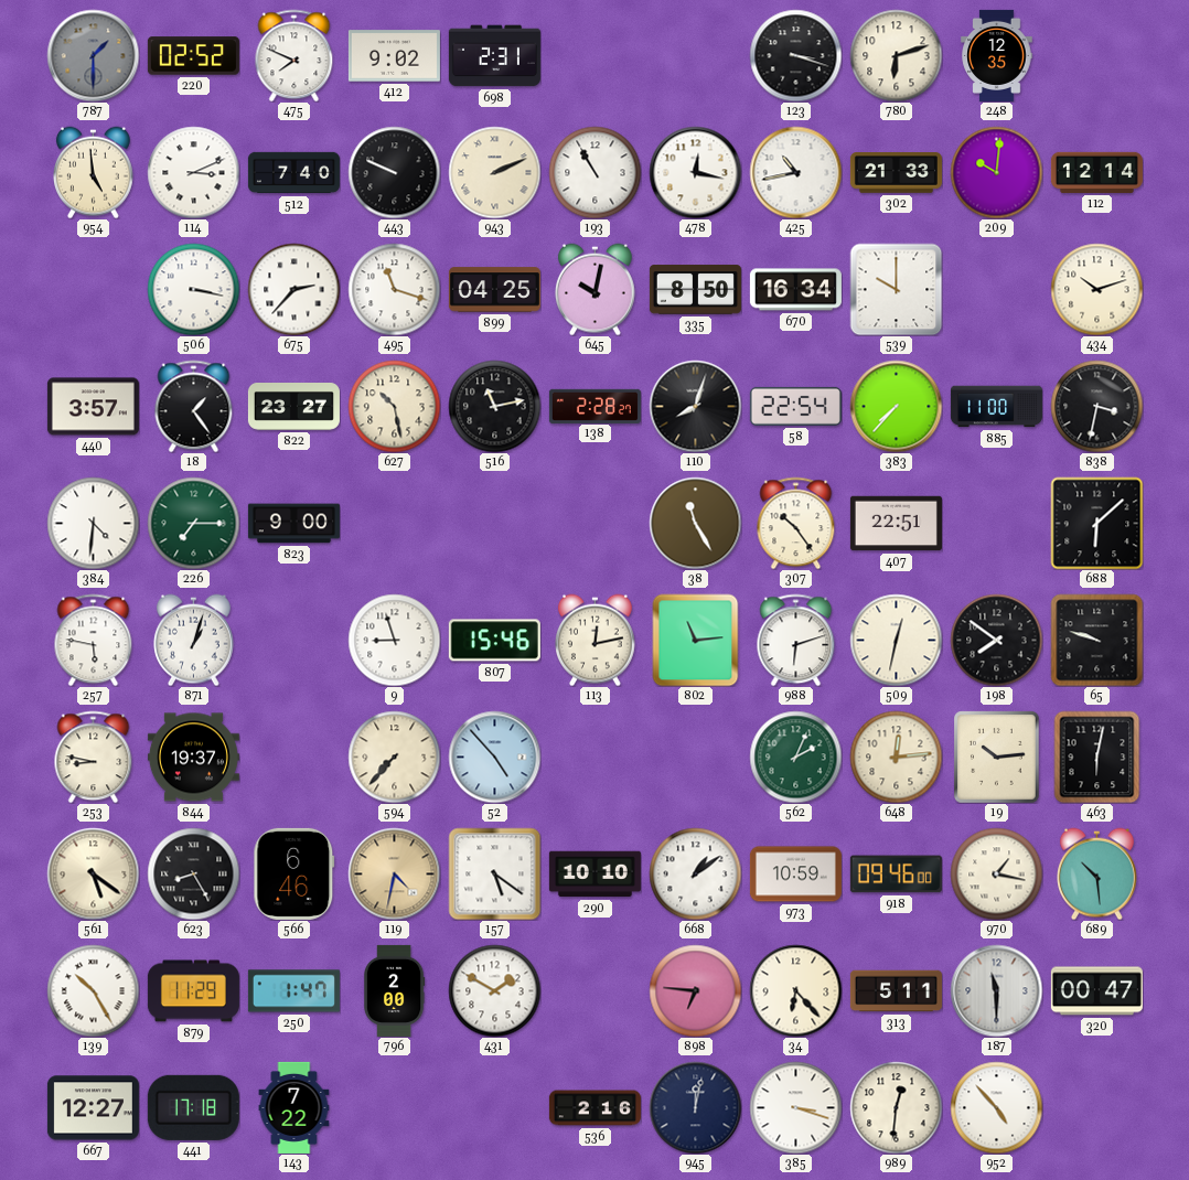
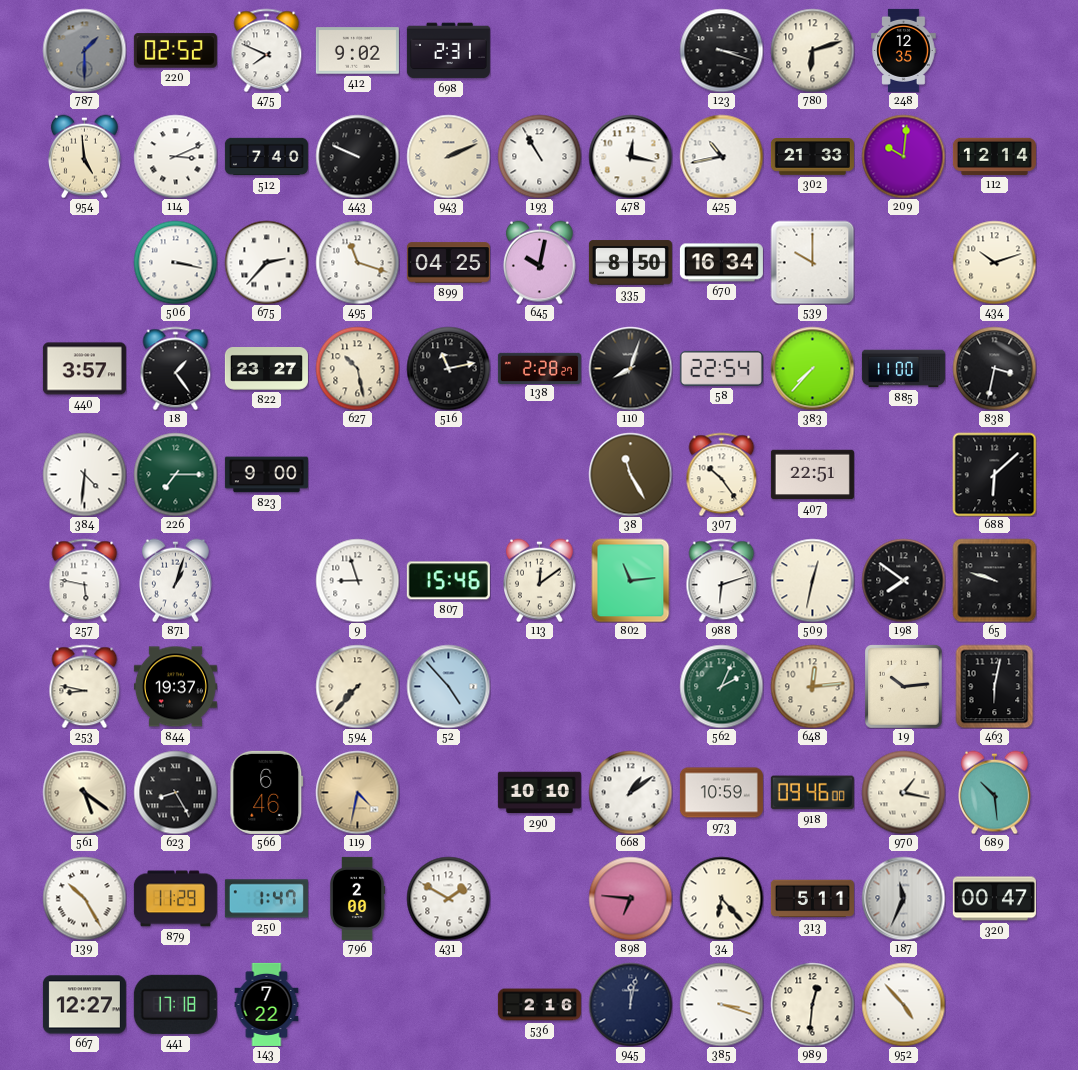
113: 12:13 -> 12:09 (540, 580)
157: 5:21 -> none (494, 873)
187: 11:30 -> 11:34 (903, 898)
